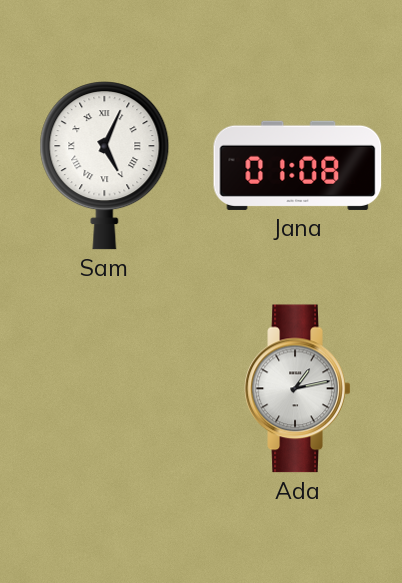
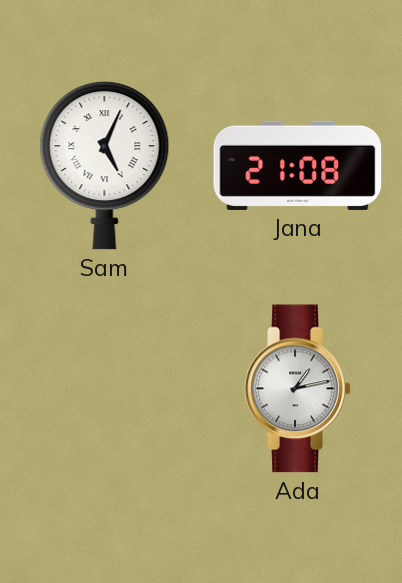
Jana: 01:08 -> 21:08 (298, 165)
